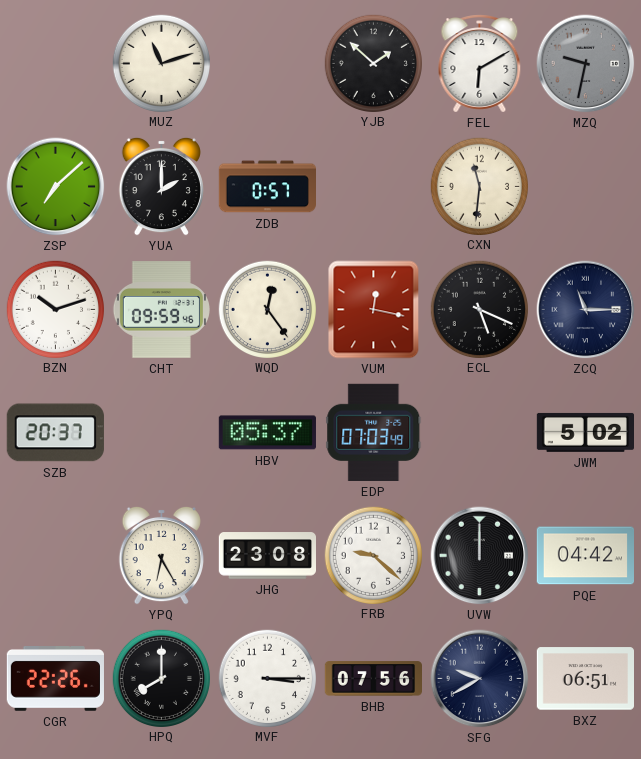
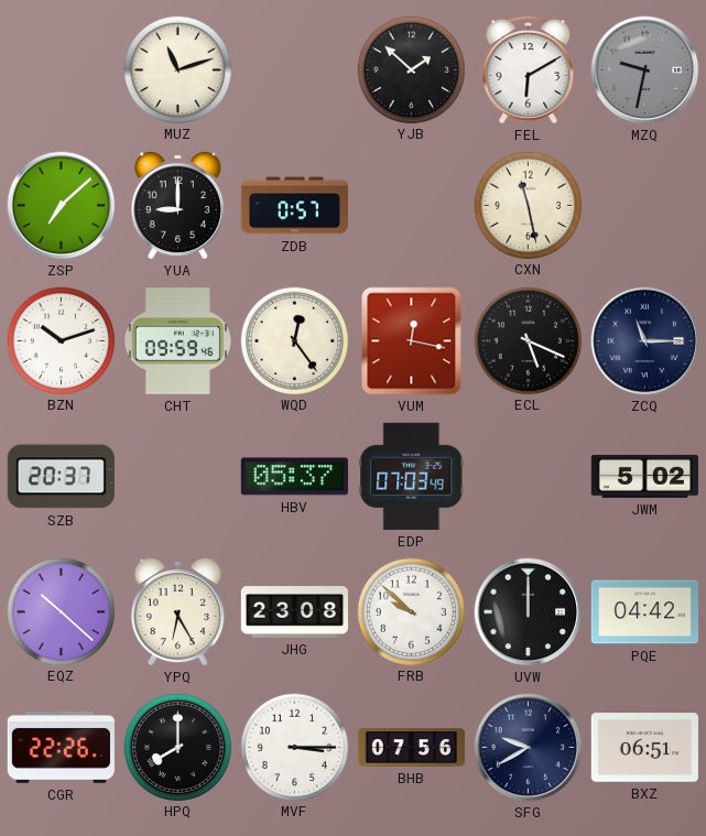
YUA: 2:00 -> 9:00 (177, 205)
CXN: 11:31 -> 11:28 (528, 205)
EQZ: none -> 10:22 (61, 611)
FRB: 9:22 -> 9:52 (411, 611)
